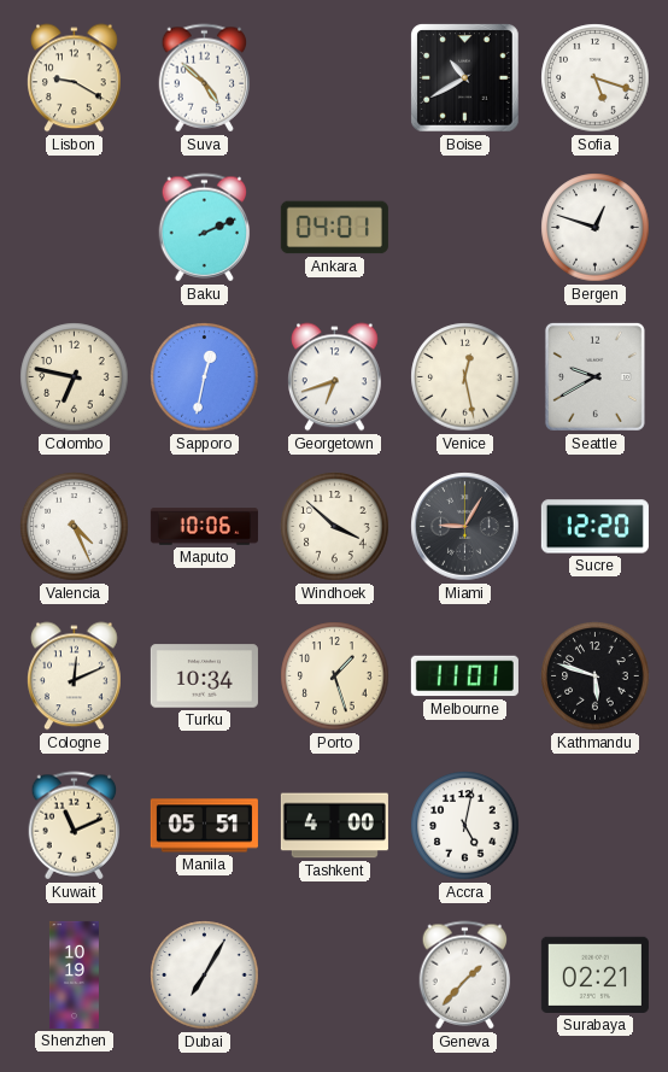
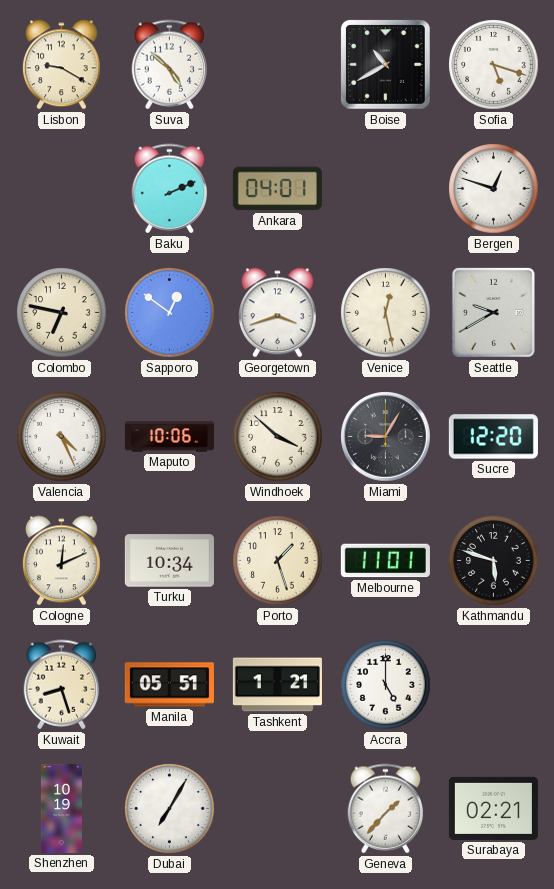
Sapporo: 12:32 -> 12:51 (170, 313)
Georgetown: 6:42 -> 3:42 (278, 313)
Kuwait: 11:11 -> 8:27 (62, 685)
Tashkent: 4:00 -> 1:21 (277, 685)
Accra: 5:02 -> 5:00 (386, 685)
